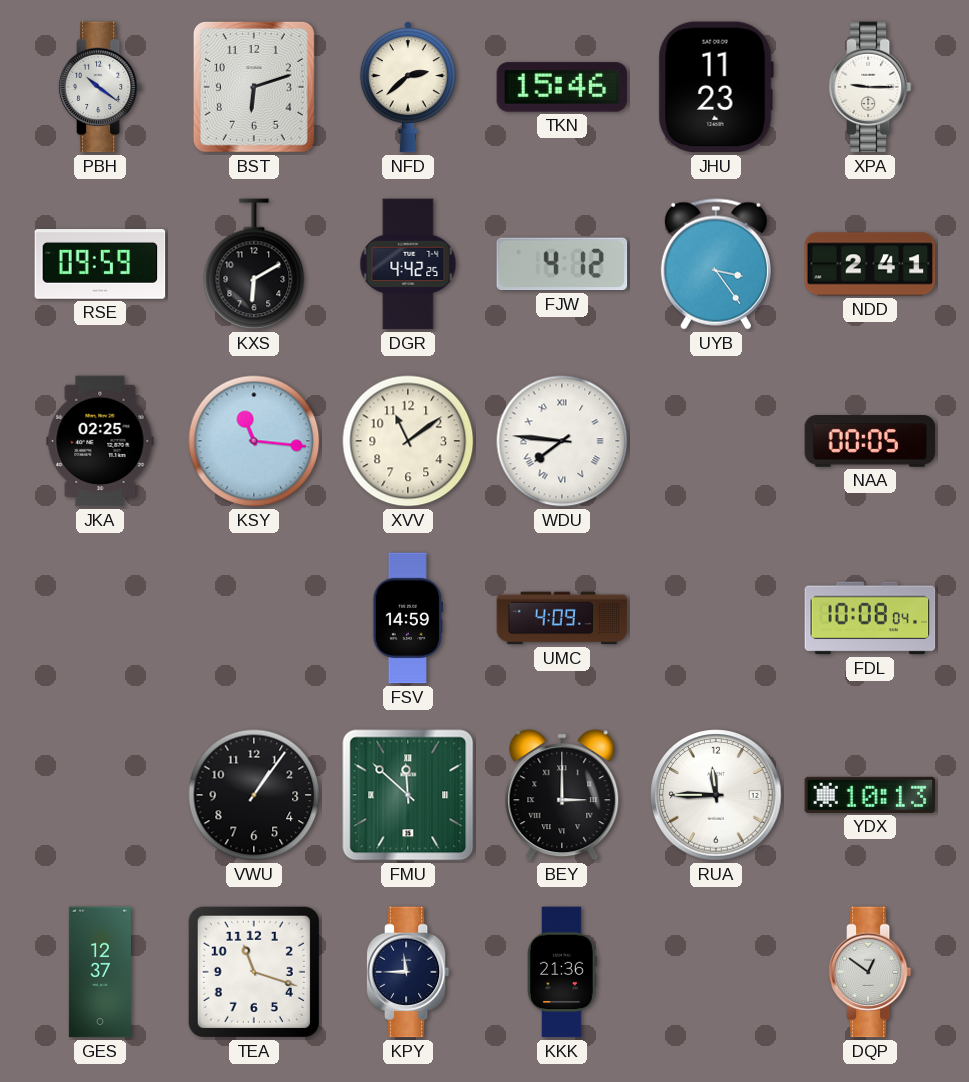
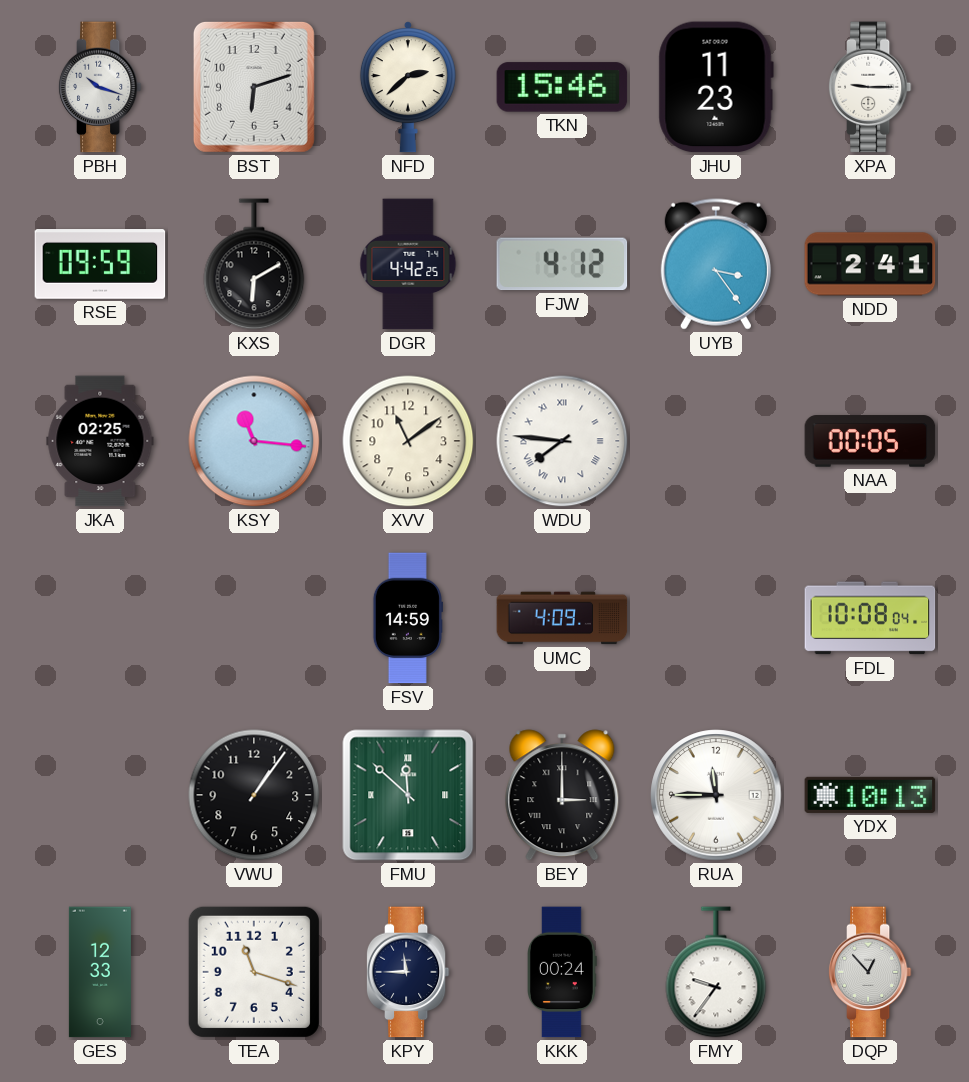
PBH: 10:21 -> 10:18 (100, 87)
GES: 12:37 -> 12:33 (100, 972)
KKK: 21:36 -> 00:24 (563, 972)
FMY: none -> 9:36 (716, 972)
DQP: 12:51 -> 12:53 (870, 972)
